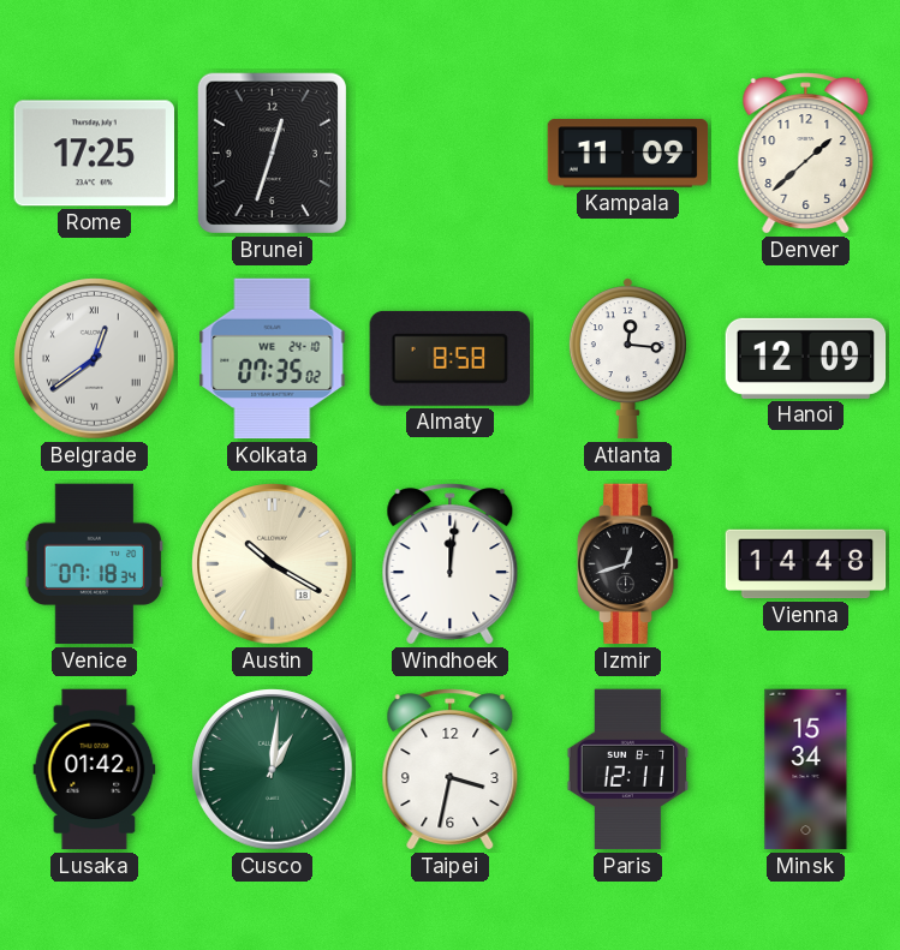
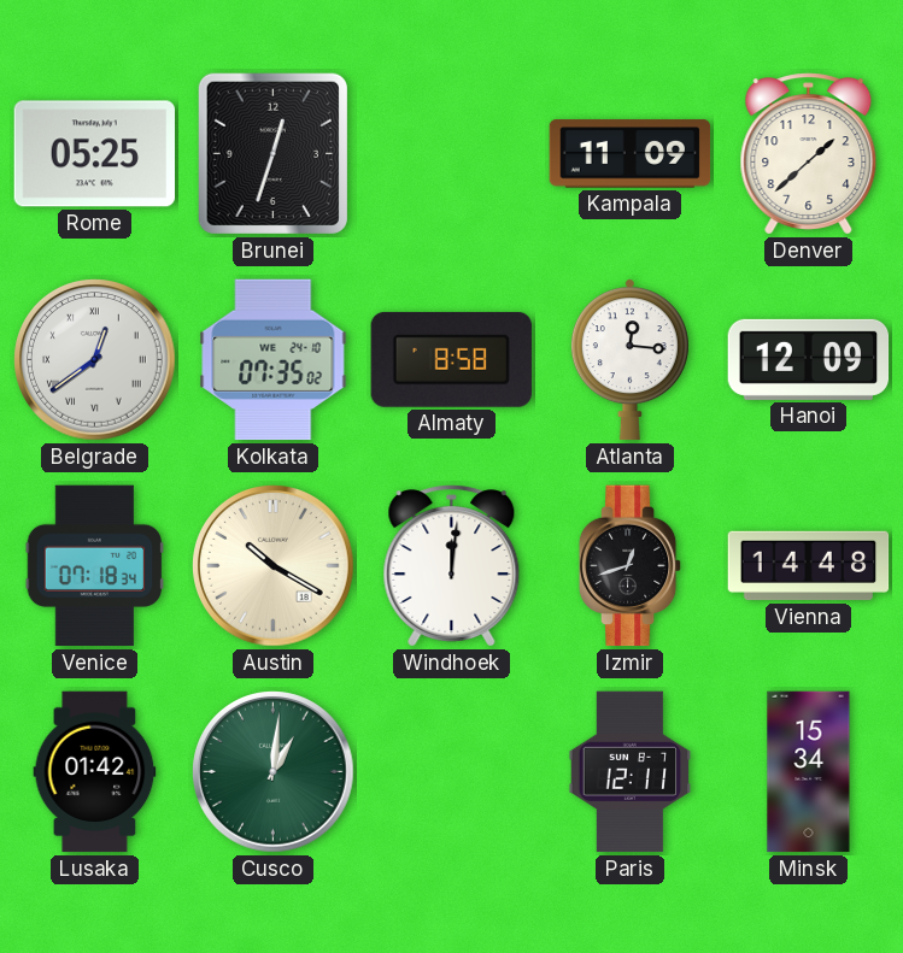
Rome: 17:25 -> 05:25 (94, 154)
Taipei: 3:32 -> none (451, 770)
